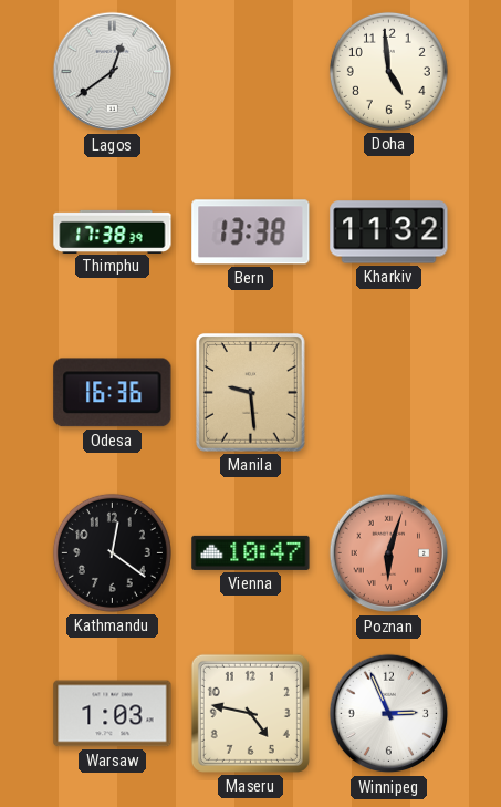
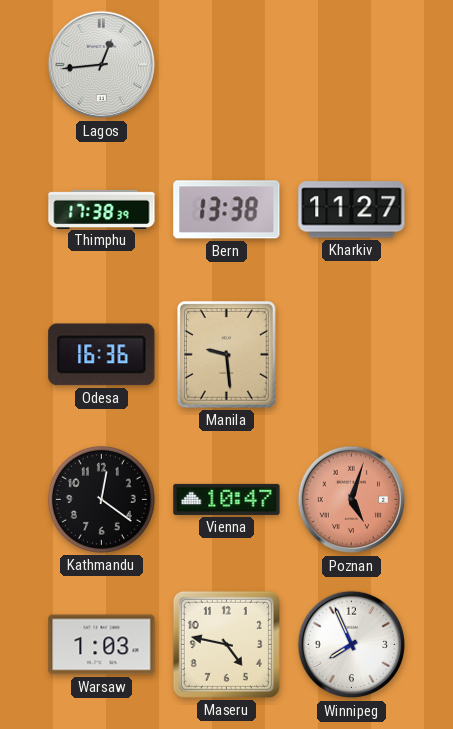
Lagos: 12:39 -> 12:44 (102, 65)
Doha: 4:59 -> none (388, 71)
Kharkiv: 11:32 -> 11:27 (352, 210)
Poznan: 6:03 -> 5:03 (352, 500)
Winnipeg: 2:56 -> 7:56 (352, 645)
